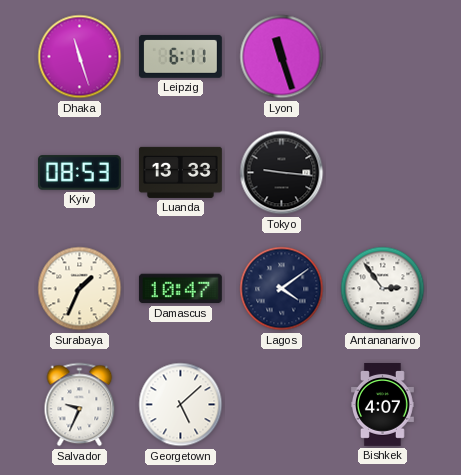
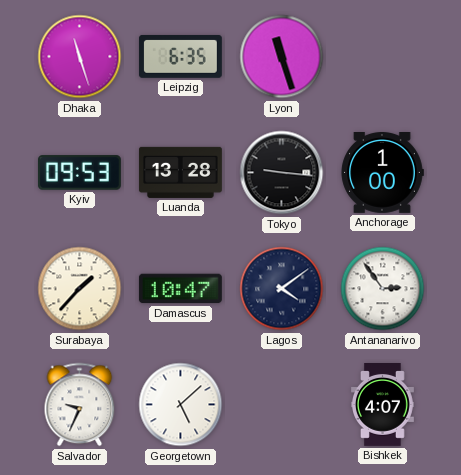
Leipzig: 6:11 -> 6:35 (180, 56)
Kyiv: 08:53 -> 09:53 (79, 173)
Luanda: 13:33 -> 13:28 (180, 172)
Anchorage: none -> 1:00 (382, 173)
Surabaya: 1:34 -> 1:37 (80, 289)
